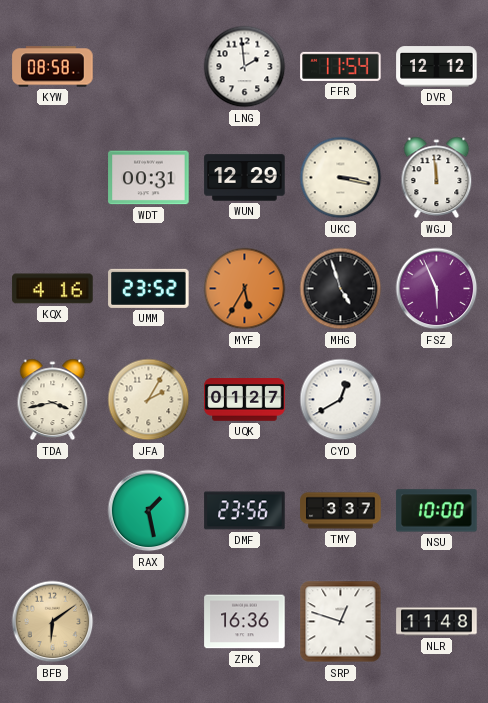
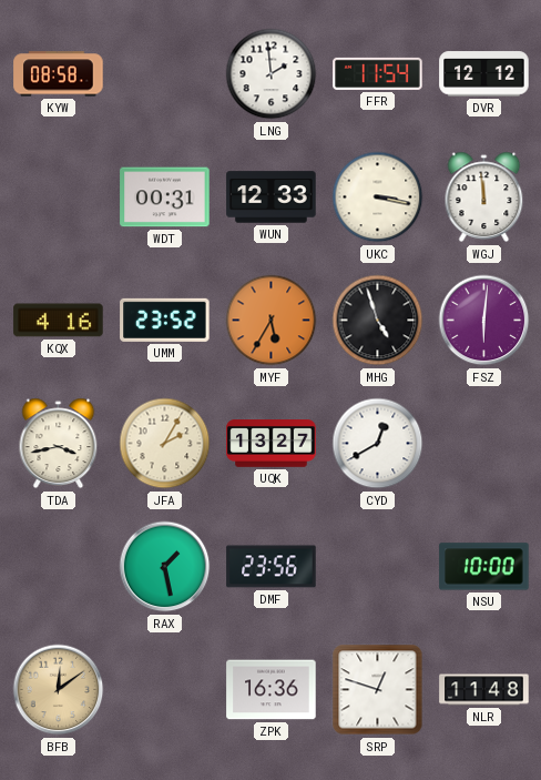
WUN: 12:29 -> 12:33 (272, 197)
FSZ: 5:56 -> 6:01 (484, 321)
UQK: 01:27 -> 13:27 (272, 444)
TMY: 3:37 -> none (341, 511)
BFB: 6:09 -> 12:09 (59, 690)
